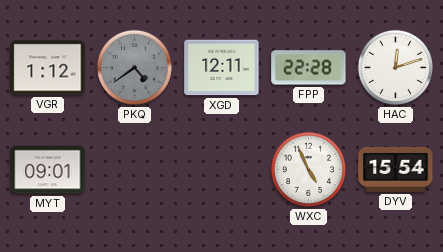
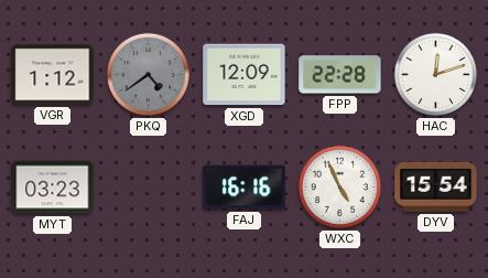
XGD: 12:11 -> 12:09 (245, 75)
MYT: 09:01 -> 03:23 (53, 188)
FAJ: none -> 16:16 (245, 188)
